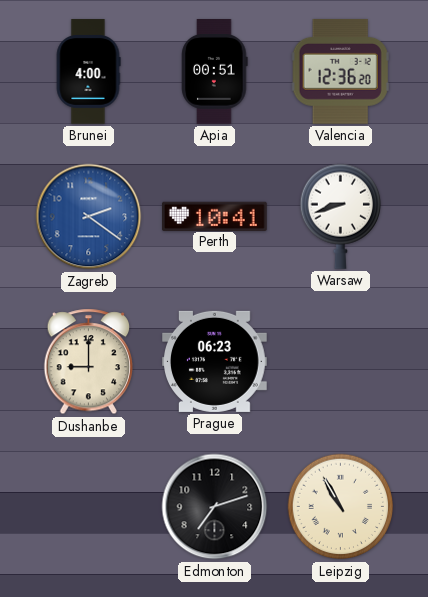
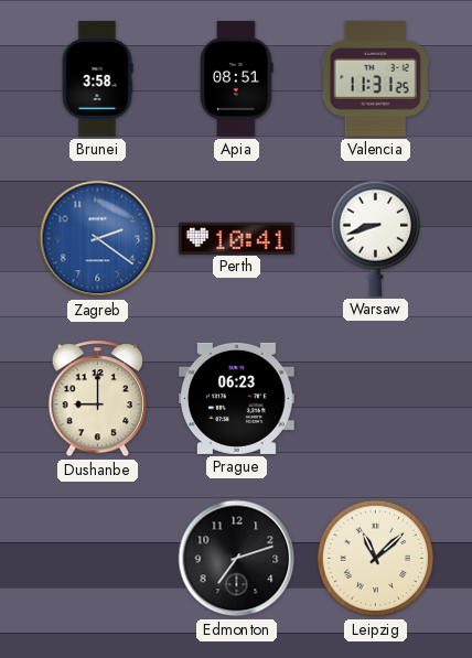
Brunei: 4:00 -> 3:58 (97, 79)
Apia: 00:51 -> 08:51 (237, 79)
Valencia: 12:36 -> 11:31 (375, 78)
Leipzig: 10:55 -> 11:08 (376, 559)
